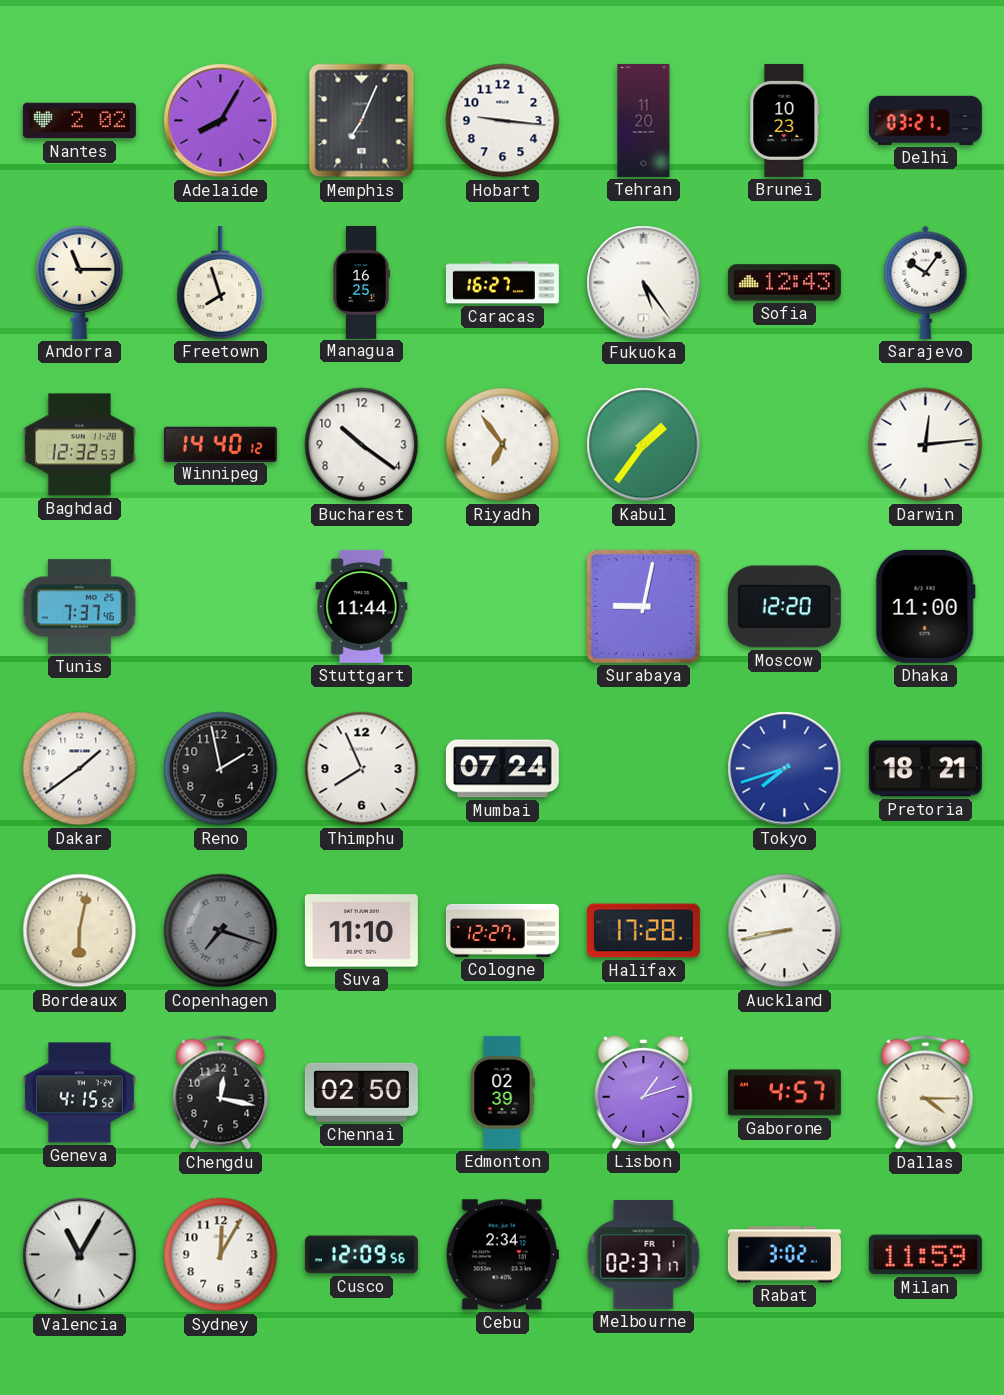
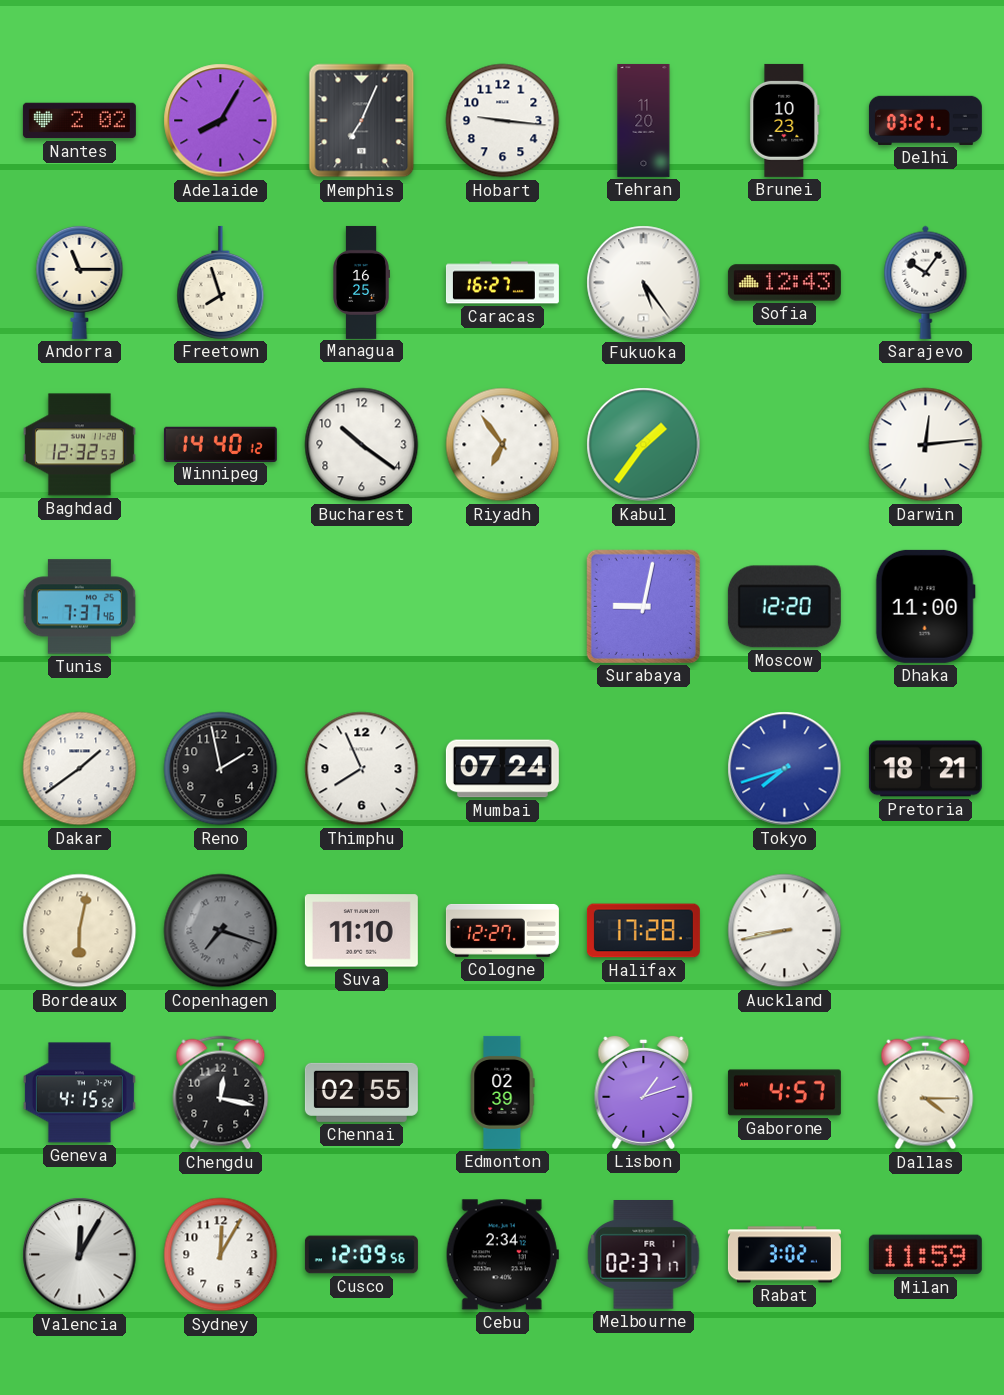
Stuttgart: 11:44 -> none (362, 606)
Chennai: 02:50 -> 02:55 (361, 1092)
Valencia: 11:05 -> 12:05 (80, 1255)
